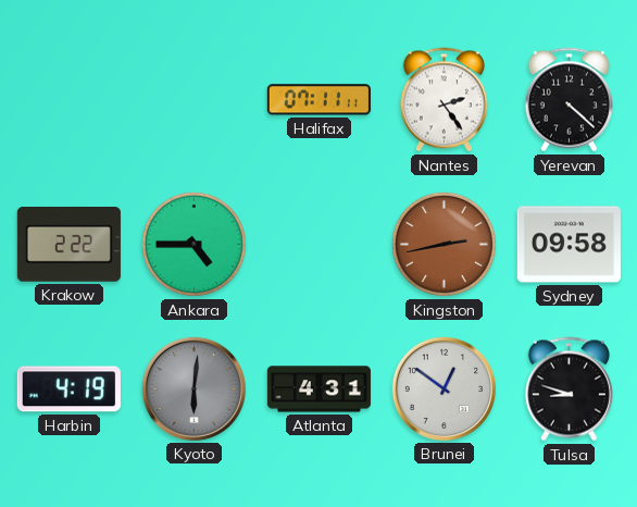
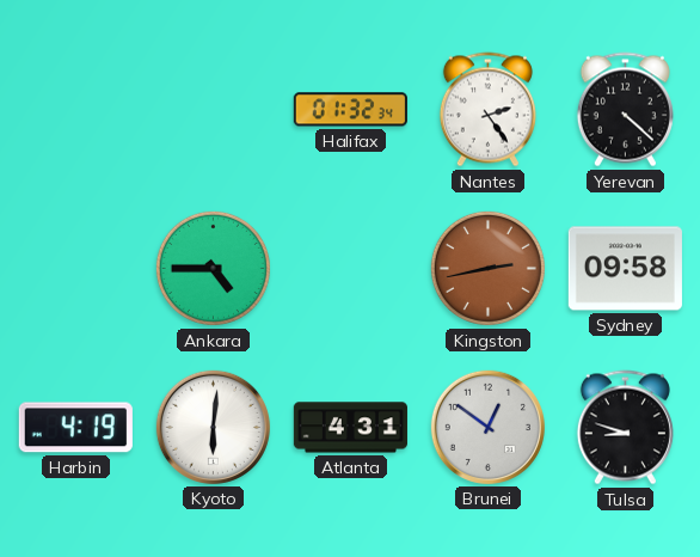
Halifax: 07:11 -> 01:32 (350, 110)
Krakow: 2:22 -> none (68, 245)
Kyoto dial: grey -> white (213, 427)
